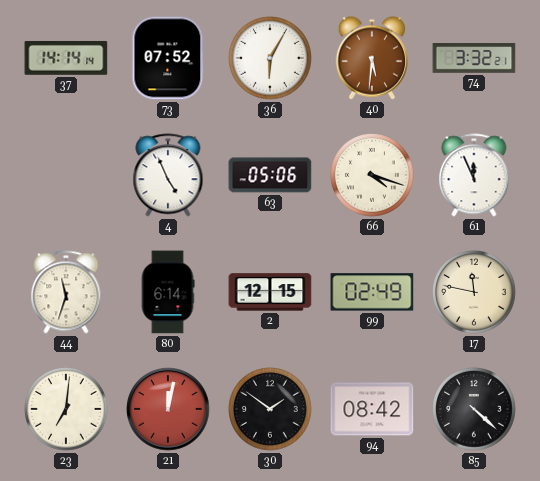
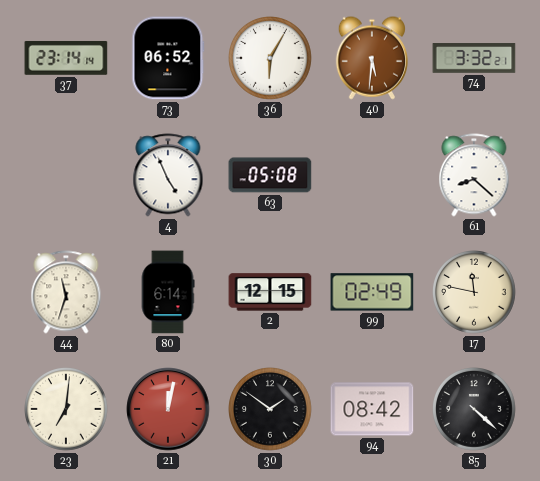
37: 14:14 -> 23:14 (66, 58)
73: 07:52 -> 06:52 (168, 58)
63: 05:06 -> 05:08 (270, 175)
66: 4:18 -> none (373, 176)
61: 11:56 -> 8:22 (474, 175)
